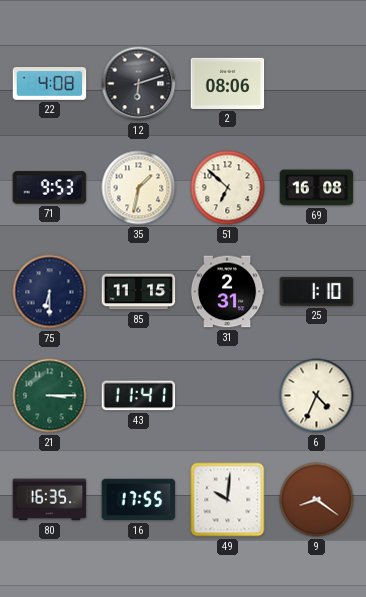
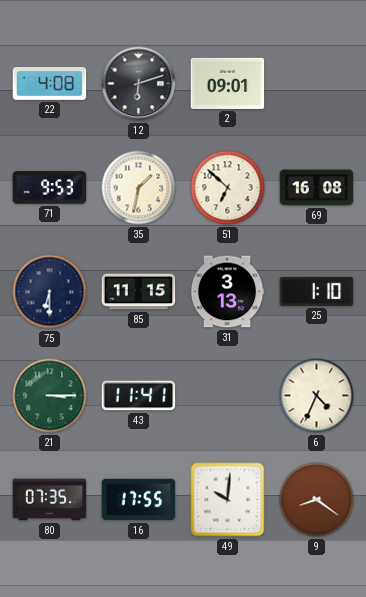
2: 08:06 -> 09:01 (228, 83)
31: 2:31 -> 3:13 (227, 292)
80: 16:35 -> 07:35 (50, 500)
